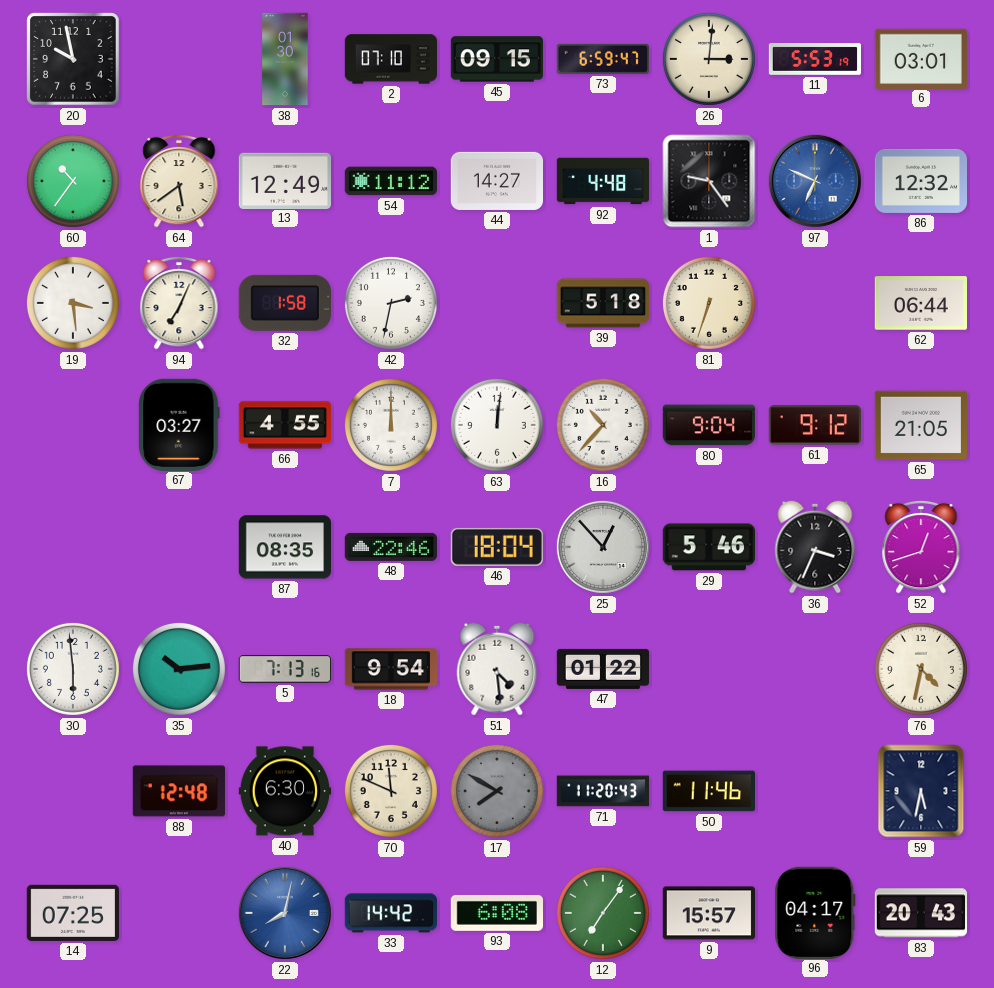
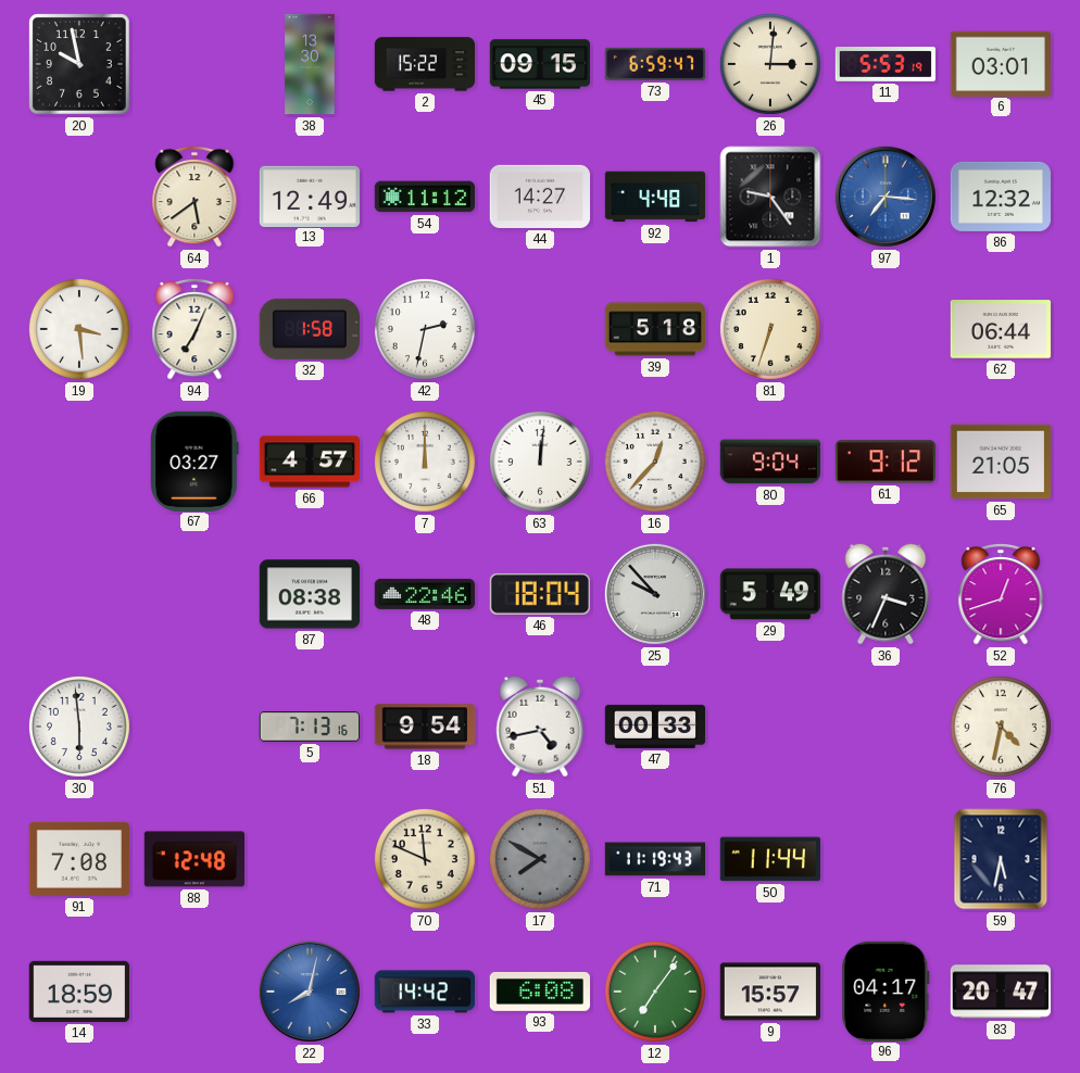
38: 01:30 -> 13:30 (310, 64)
2: 07:10 -> 15:22 (425, 64)
60: 10:36 -> none (73, 181)
97: 6:49 -> 7:16 (886, 197)
66: 4:55 -> 4:57 (309, 462)
16: 10:37 -> 12:37 (655, 462)
87: 08:35 -> 08:38 (309, 594)
25: 12:53 -> 9:53 (655, 594)
29: 5:46 -> 5:49 (769, 594)
35: 10:14 -> none (179, 669)
51: 4:29 -> 4:43 (540, 727)
47: 01:22 -> 00:33 (655, 727)
91: none -> 7:08 (78, 859)
40: 6:30 -> none (284, 791)
71: 11:20 -> 11:19 (654, 859)
50: 11:46 -> 11:44 (769, 859)
14: 07:25 -> 18:59 (78, 992)
83: 20:43 -> 20:47 (1000, 992)
